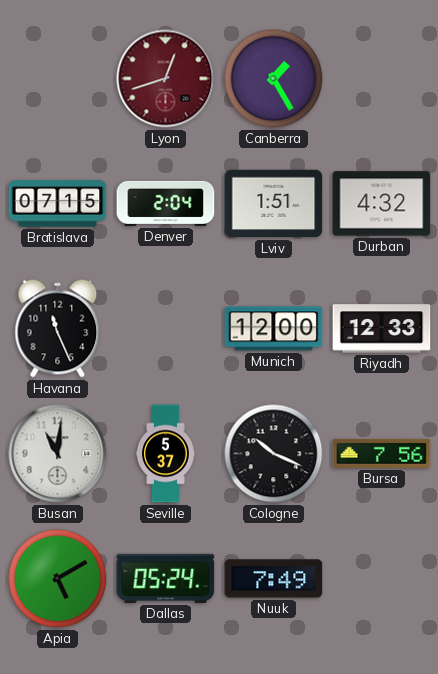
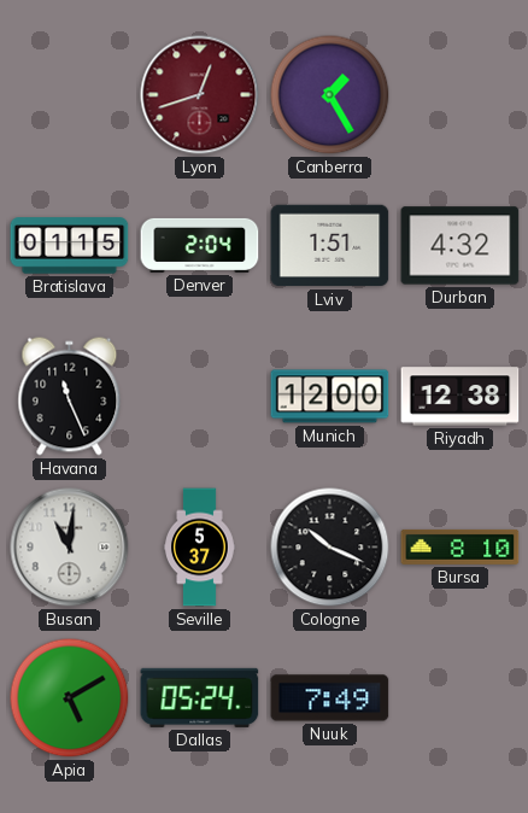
Bratislava: 07:15 -> 01:15 (70, 246)
Riyadh: 12:33 -> 12:38 (460, 397)
Bursa: 7:56 -> 8:10 (460, 546)
